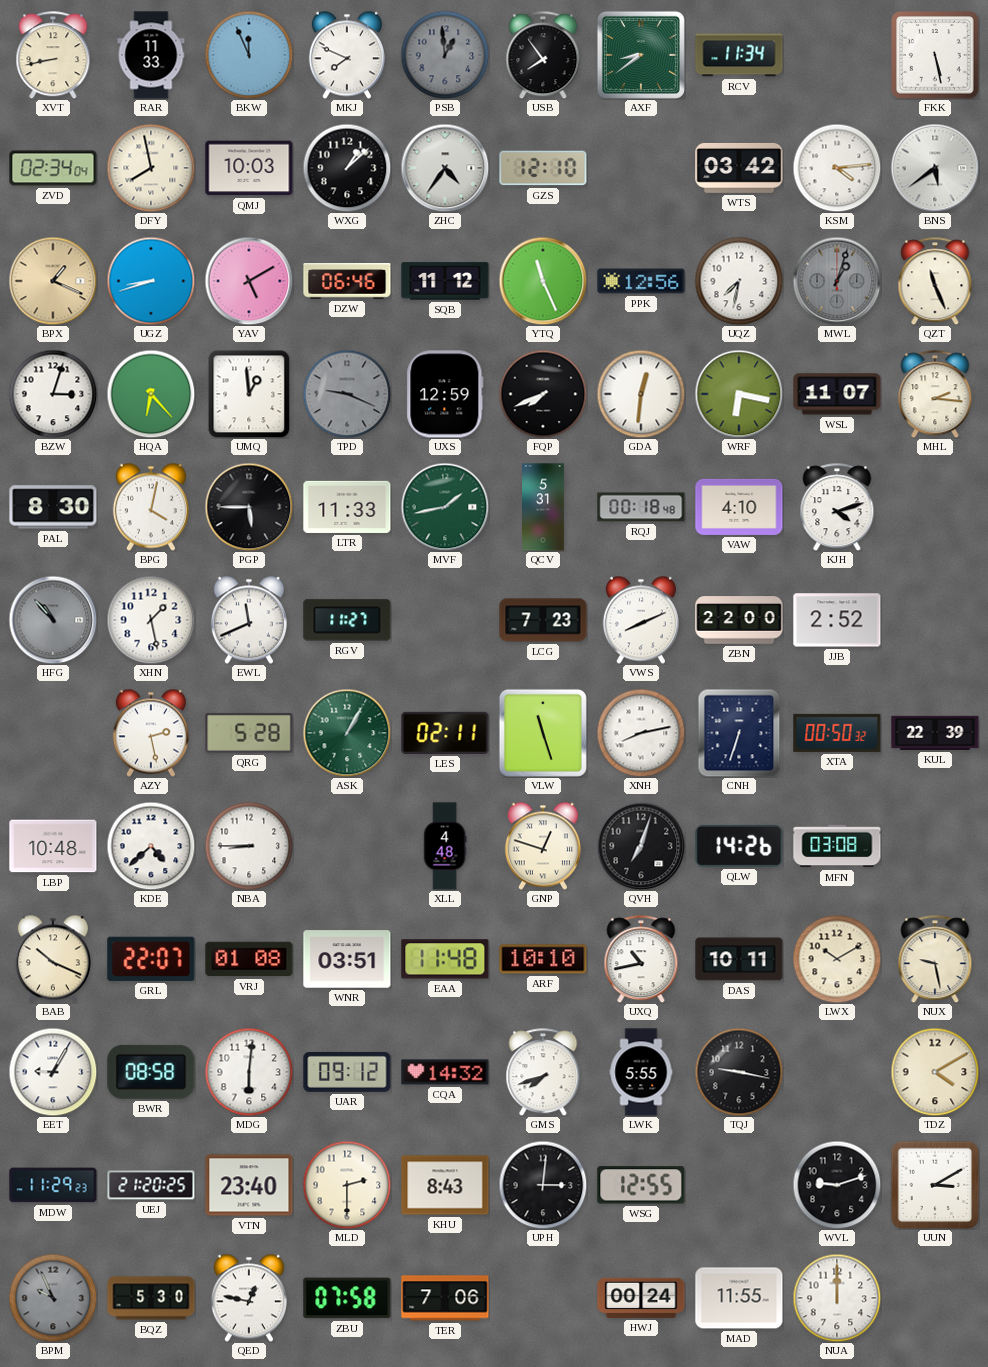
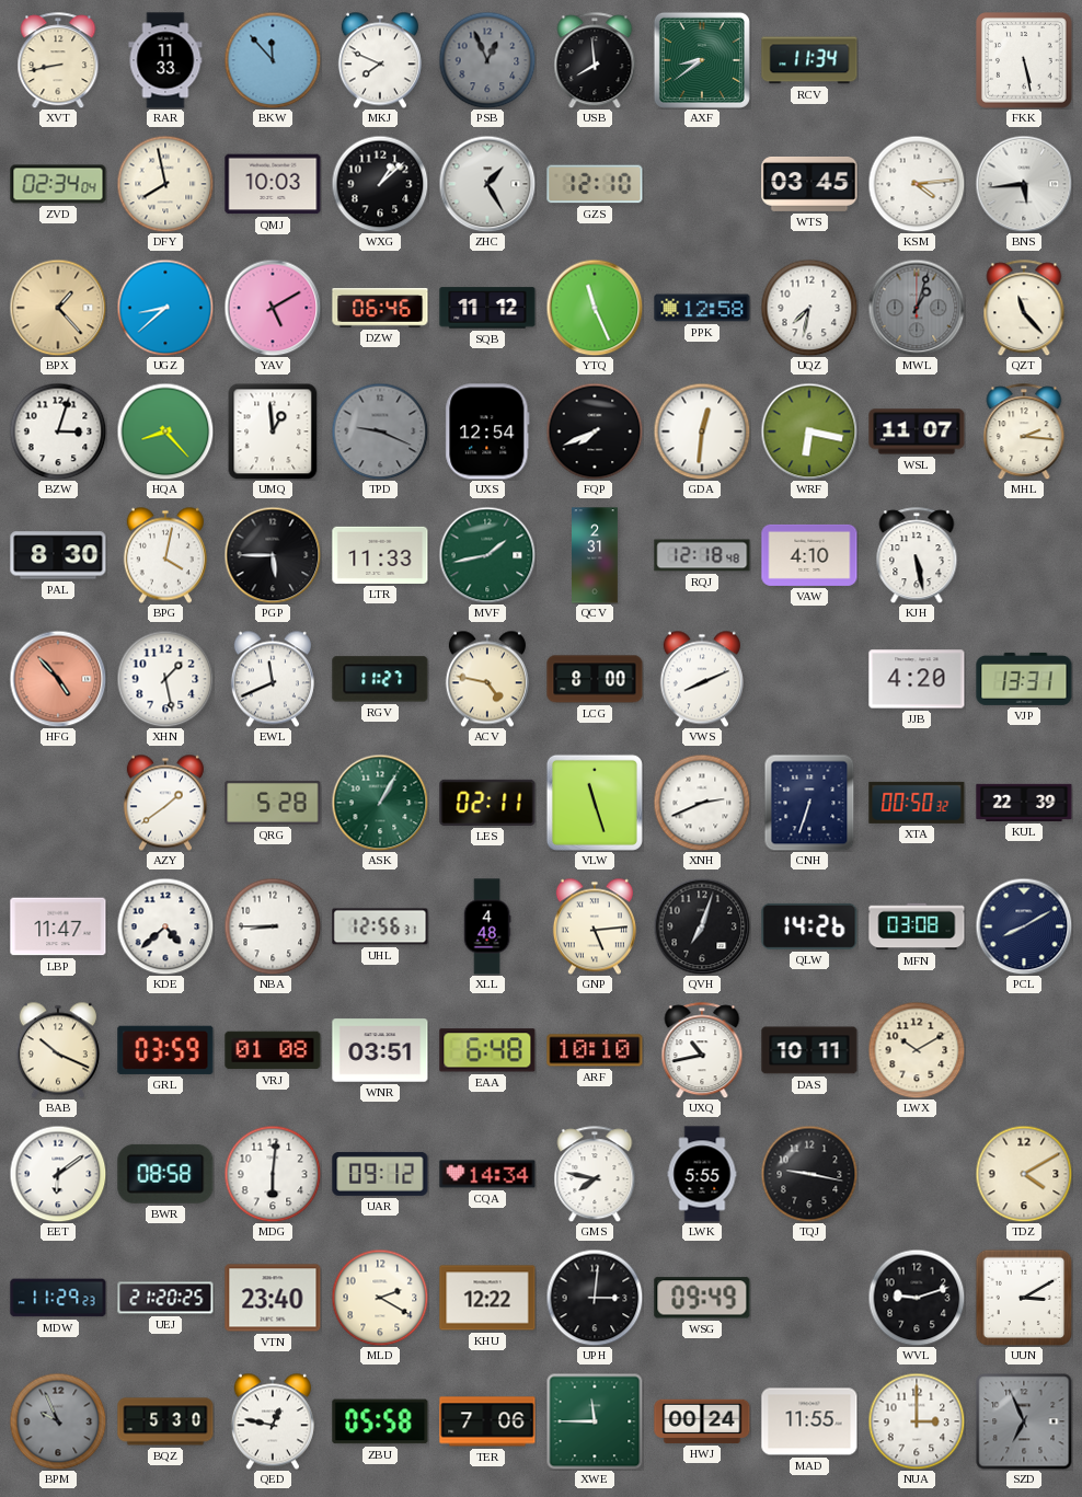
BKW: 11:56 -> 11:53 (273, 60)
PSB: 12:59 -> 12:56 (487, 60)
USB: 7:54 -> 7:59 (595, 60)
ZHC: 4:36 -> 1:25 (487, 184)
WTS: 03:42 -> 03:45 (809, 184)
BNS: 5:39 -> 5:44 (1024, 184)
BPX: 1:19 -> 1:23 (58, 308)
UGZ: 8:42 -> 8:38 (165, 308)
PPK: 12:56 -> 12:58 (702, 308)
QZT: 11:26 -> 11:23 (1024, 308)
HQA: 6:23 -> 8:23 (165, 431)
UXS: 12:59 -> 12:54 (487, 431)
QCV: 5:31 -> 2:31 (596, 555)
RQJ: 00:18 -> 12:18 (702, 555)
KJH: 4:12 -> 5:28 (917, 555)
HFG: 10:53 -> 4:53 (58, 679)
HFG dial: grey -> salmon (58, 679)
ACV: none -> 4:47 (487, 679)
LCG: 7:23 -> 8:00 (595, 679)
ZBN: 22:00 -> none (739, 620)
JJB: 2:52 -> 4:20 (917, 679)
VJP: none -> 13:31 (1024, 679)
AZY: 2:28 -> 1:39 (165, 803)
XNH: 8:13 -> 2:41 (702, 803)
LBP: 10:48 -> 11:47 (58, 926)
UHL: none -> 12:56 (380, 926)
GNP: 12:48 -> 5:14 (595, 926)
PCL: none -> 8:10 (1024, 926)
GRL: 22:07 -> 03:59 (165, 1050)
EAA: 11:48 -> 6:48 (487, 1050)
NUX: 9:28 -> none (935, 959)
EET: 9:05 -> 6:09 (58, 1174)
CQA: 14:32 -> 14:34 (487, 1174)
GMS: 7:42 -> 7:47 (595, 1174)
MLD: 2:30 -> 2:20 (380, 1298)
KHU: 8:43 -> 12:22 (487, 1298)
WSG: 12:55 -> 09:49 (702, 1298)
ZBU: 07:58 -> 05:58 (380, 1421)
XWE: none -> 11:45 (595, 1421)
NUA: 12:00 -> 3:00 (917, 1421)
SZD: none -> 6:56 (1024, 1421)
